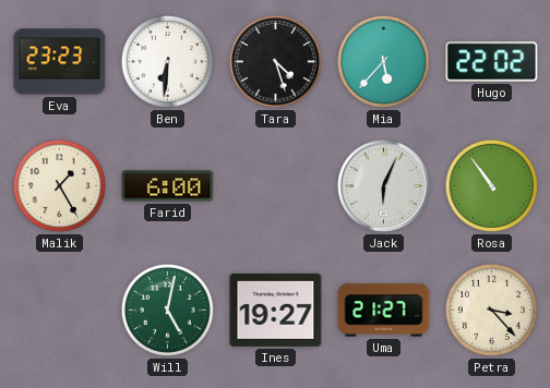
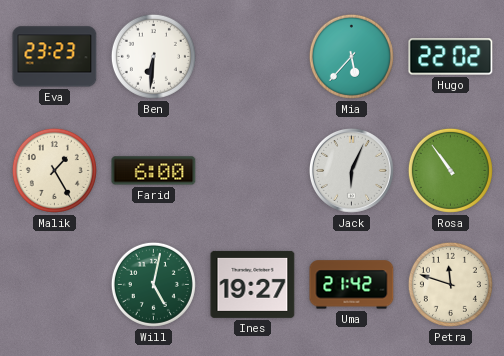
Tara: 4:27 -> none (275, 61)
Uma: 21:27 -> 21:42 (352, 285)
Petra: 3:23 -> 11:48 (450, 284)
